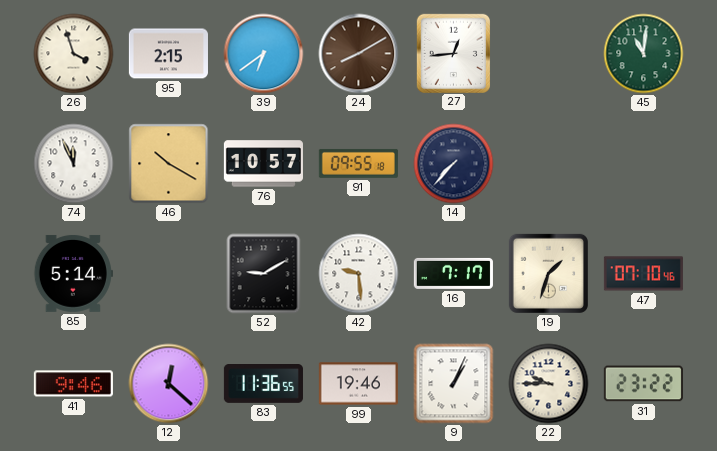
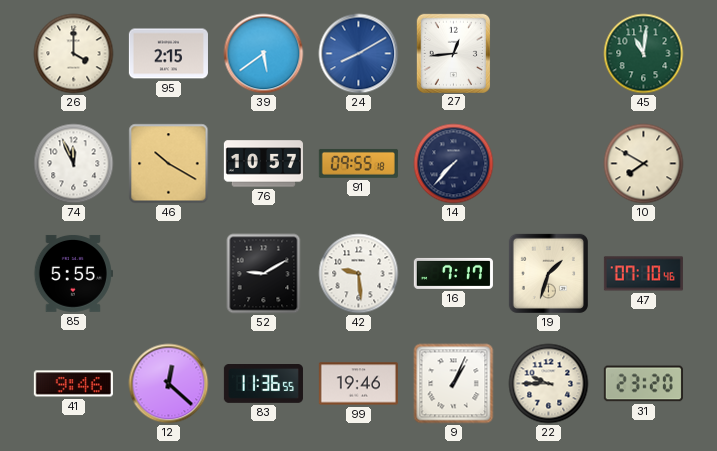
26: 3:57 -> 4:00 (74, 54)
39: 6:39 -> 5:39 (264, 54)
24 dial: brown -> blue (359, 54)
10: none -> 7:50 (644, 164)
85: 5:14 -> 5:55 (73, 274)
31: 23:22 -> 23:20 (643, 384)
